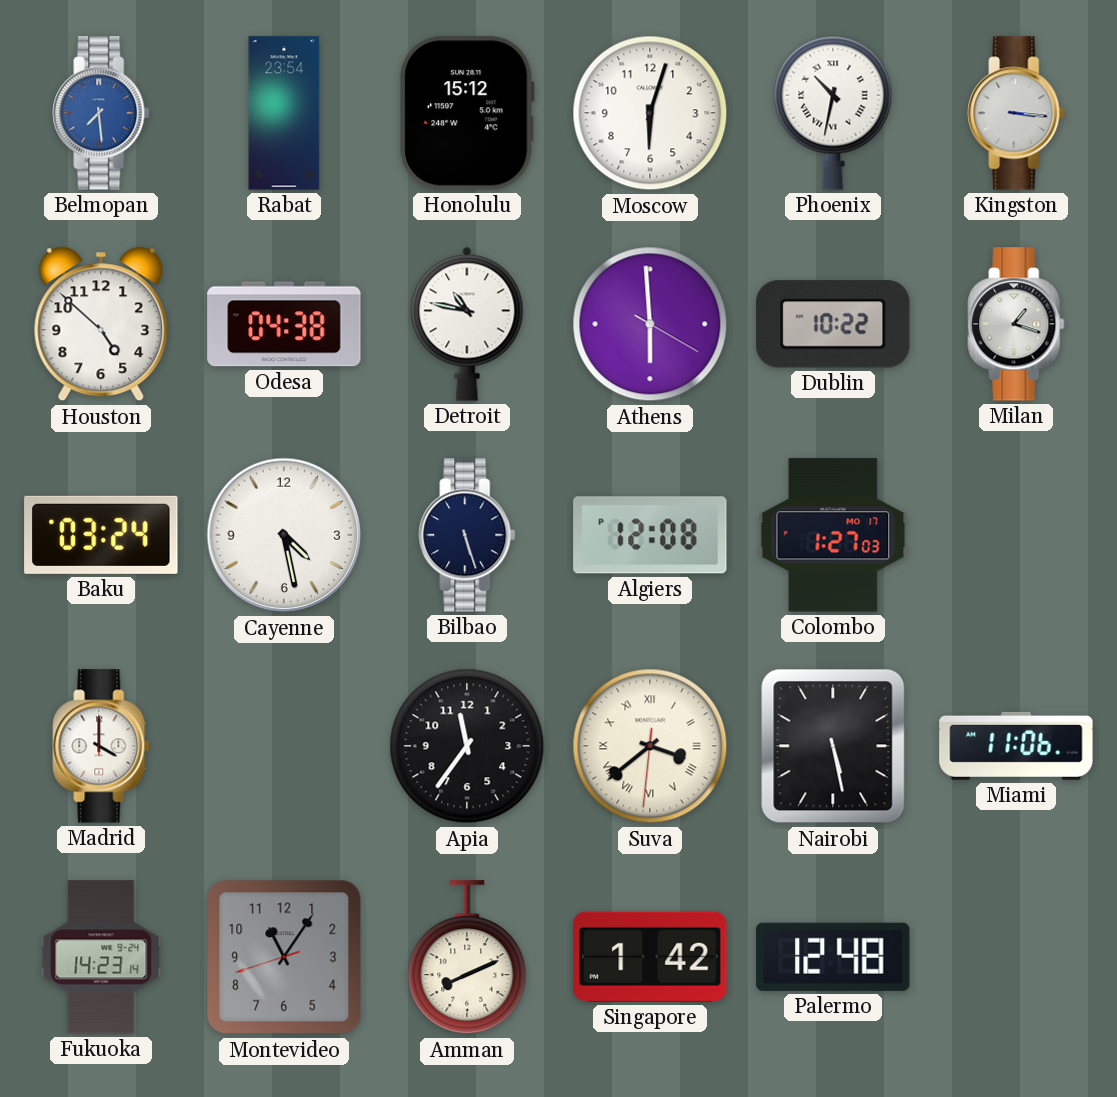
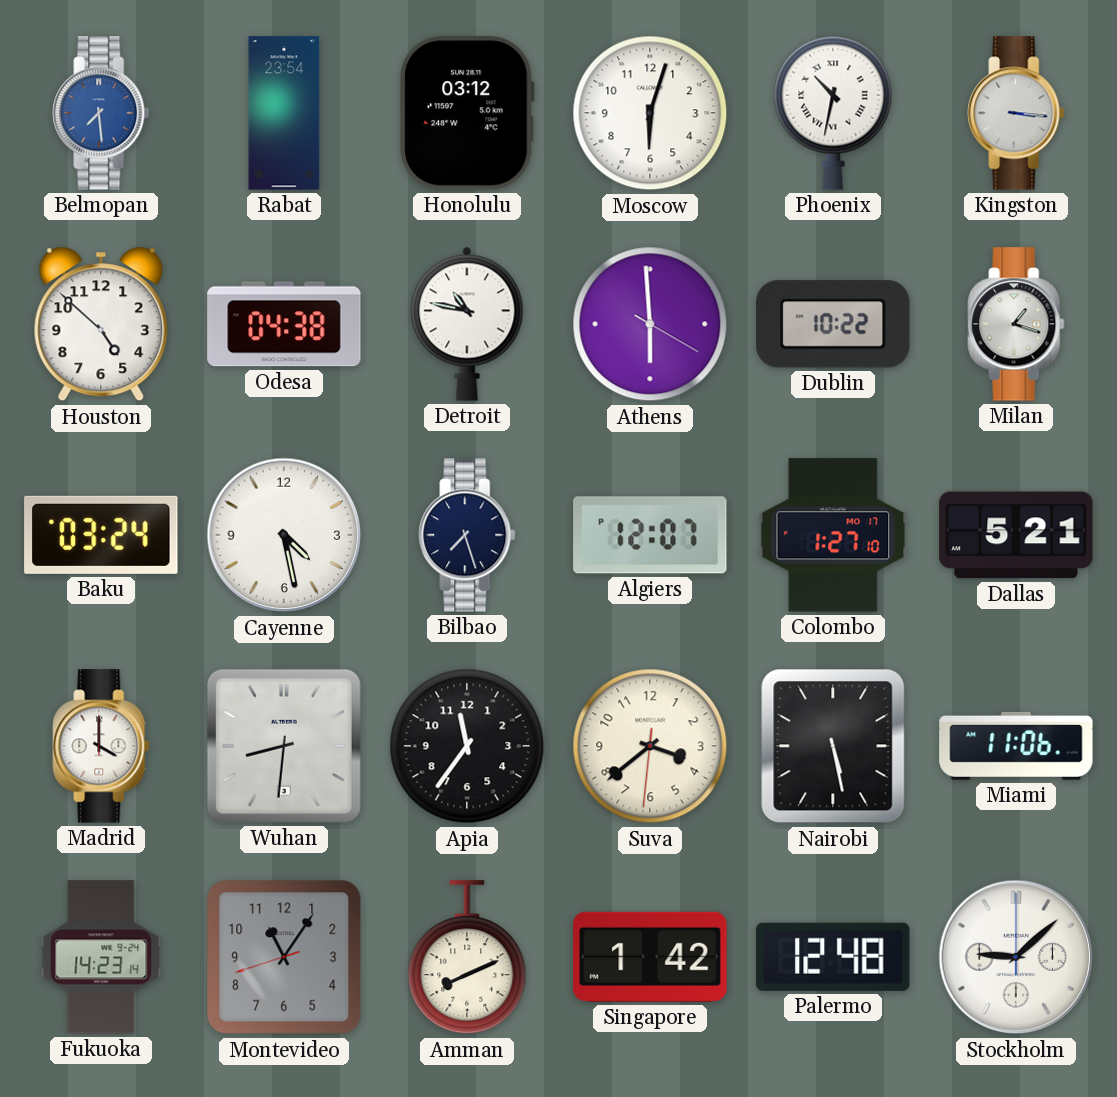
Honolulu: 15:12 -> 03:12 (467, 113)
Bilbao: 5:27 -> 7:27 (467, 535)
Algiers: 12:08 -> 12:07 (650, 535)
Colombo: 1:27:03 -> 1:27:10 (833, 535)
Dallas: none -> 5:21 (1016, 535)
Wuhan: none -> 8:31 (284, 746)
Suva numerals: Roman -> Arabic (650, 746)
Stockholm: none -> 9:08 (1016, 957)
